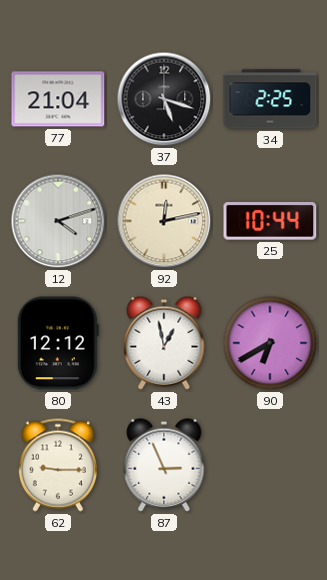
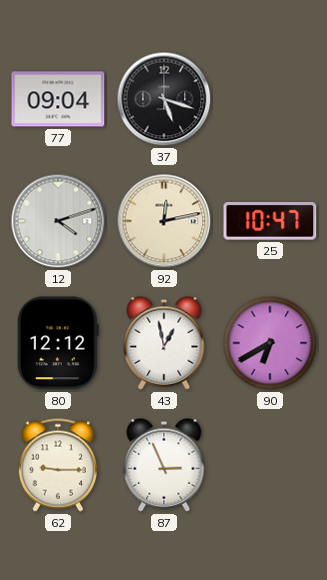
77: 21:04 -> 09:04 (58, 99)
34: 2:25 -> none (270, 99)
25: 10:44 -> 10:47 (270, 221)
